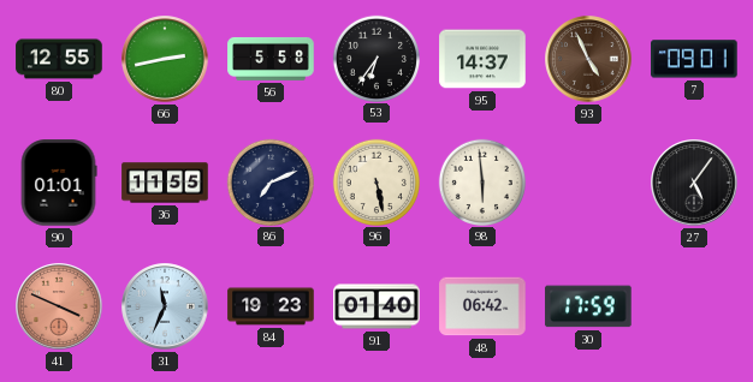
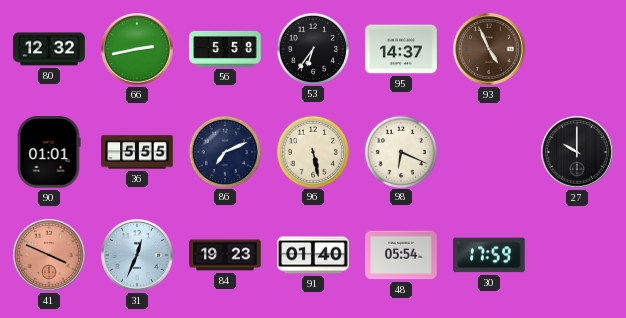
80: 12:55 -> 12:32 (49, 49)
7: 09:01 -> none (694, 59)
36: 11:55 -> 5:55 (137, 152)
98: 5:59 -> 6:19 (400, 151)
27: 5:06 -> 10:00 (577, 152)
31: 11:34 -> 12:34 (137, 255)
48: 06:42 -> 05:54 (401, 255)
